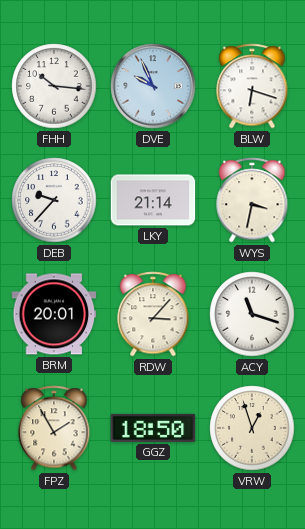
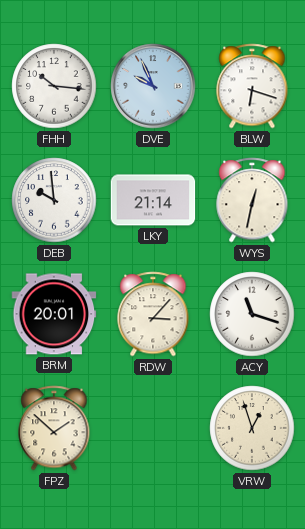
DEB: 9:37 -> 9:59 (54, 200)
WYS: 3:32 -> 12:32 (252, 200)
FPZ: 1:55 -> 1:52 (54, 428)
GGZ: 18:50 -> none (153, 428)
